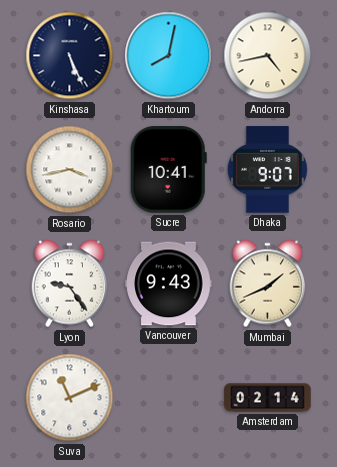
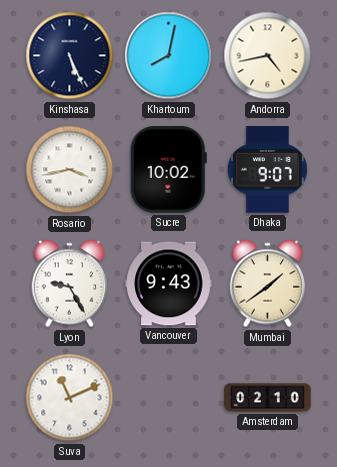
Sucre: 10:41 -> 10:02 (168, 170)
Lyon: 9:24 -> 9:25 (70, 284)
Mumbai: 1:41 -> 1:39 (268, 284)
Amsterdam: 02:14 -> 02:10 (268, 398)
